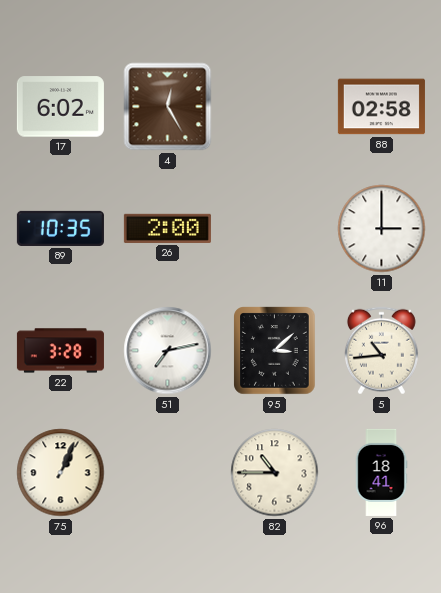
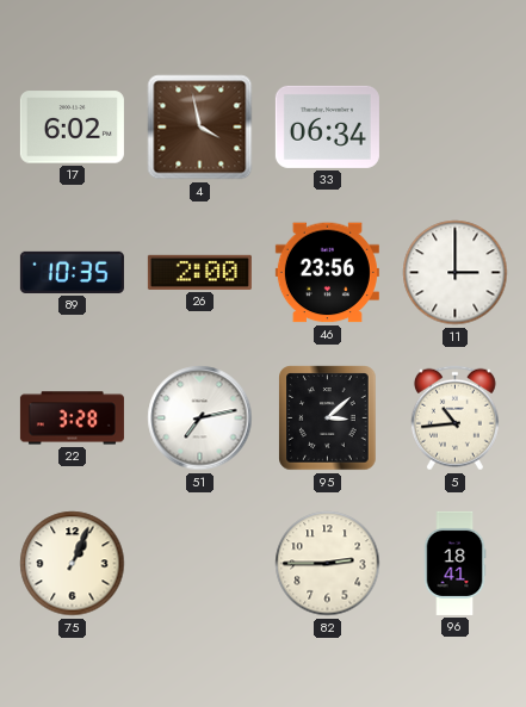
4: 12:25 -> 3:58 (200, 128)
33: none -> 06:34 (327, 126)
88: 02:58 -> none (381, 107)
46: none -> 23:56 (327, 273)
82: 10:45 -> 2:45 (328, 564)
